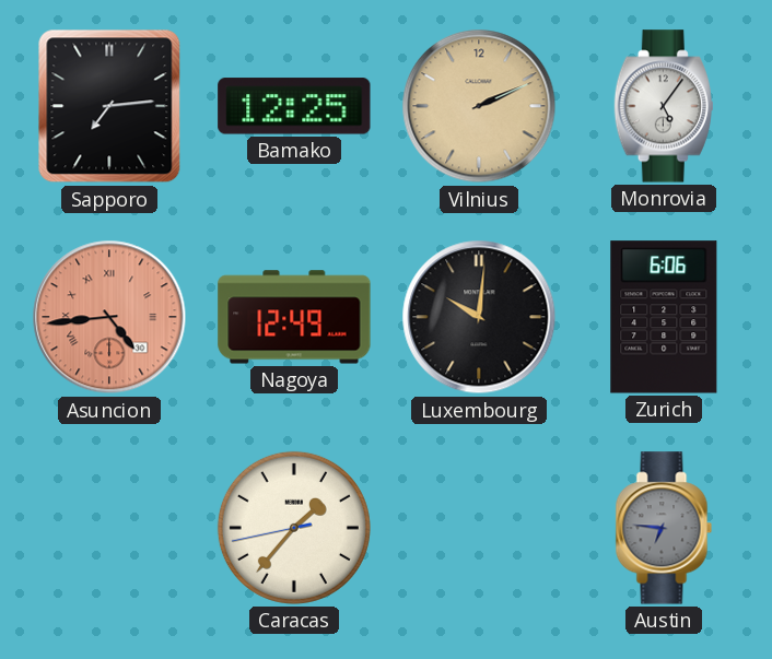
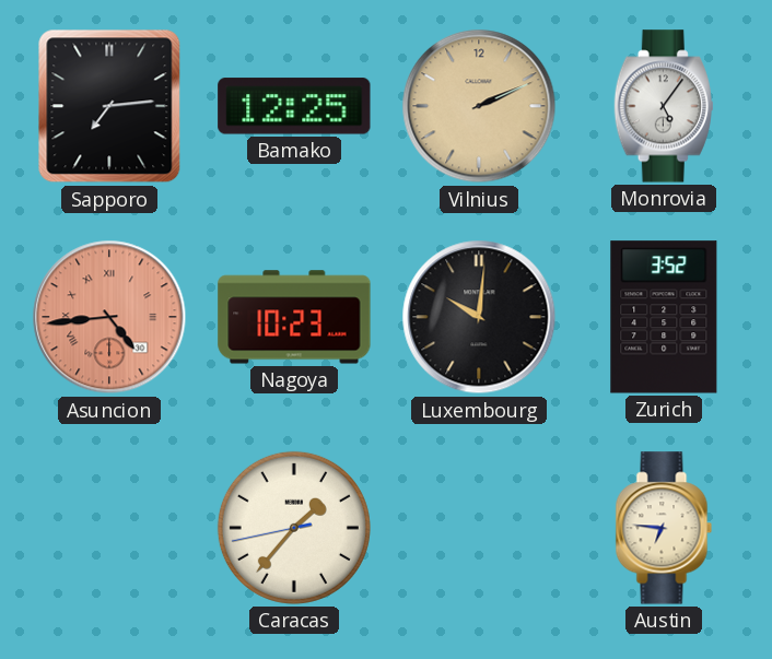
Nagoya: 12:49 -> 10:23 (294, 317)
Zurich: 6:06 -> 3:52 (664, 317)
Austin dial: grey -> cream (664, 528)
